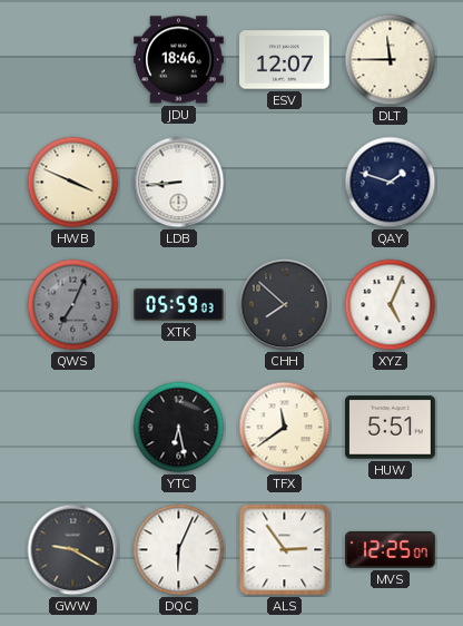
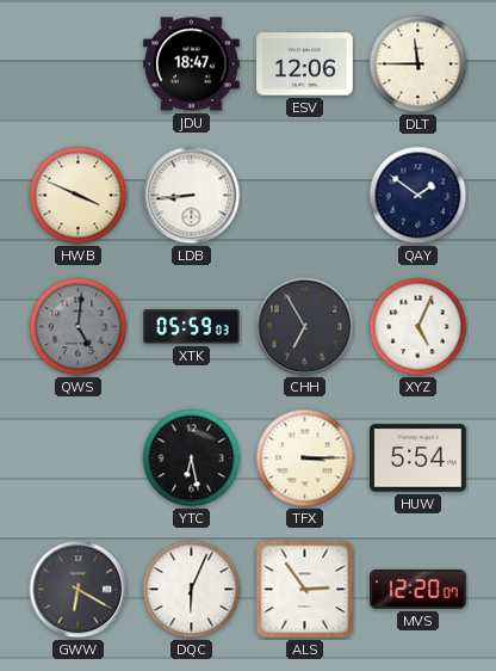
JDU: 18:46 -> 18:47 (192, 64)
ESV: 12:07 -> 12:06 (305, 64)
QAY: 1:48 -> 1:51 (418, 196)
QWS: 7:04 -> 5:01 (79, 327)
CHH: 7:52 -> 6:55 (305, 327)
TFX: 11:39 -> 3:15 (305, 458)
HUW: 5:51 -> 5:54 (418, 458)
GWW: 9:20 -> 6:20 (79, 590)
MVS: 12:25 -> 12:20 (418, 589)
